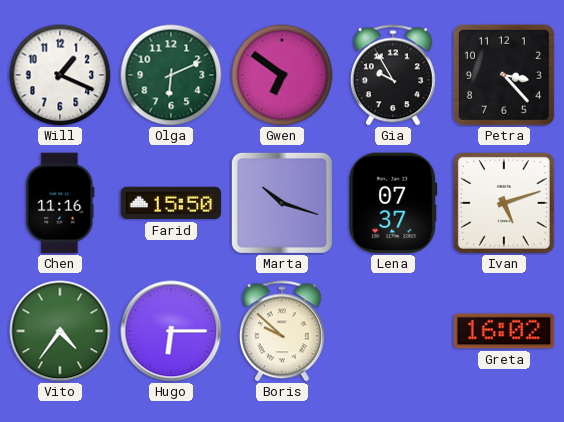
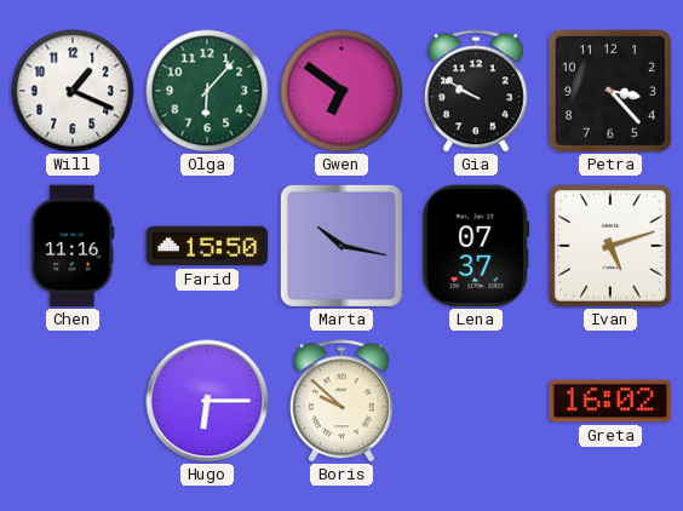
Olga: 6:11 -> 6:07 (207, 91)
Gia: 9:55 -> 9:50 (476, 91)
Marta: 10:18 -> 10:17 (342, 246)
Vito: 4:36 -> none (60, 331)
